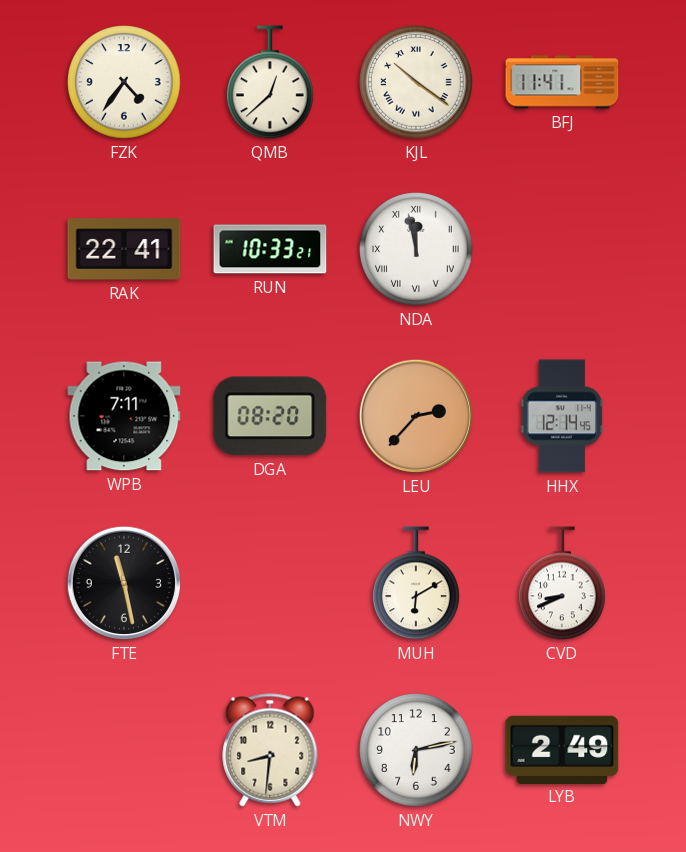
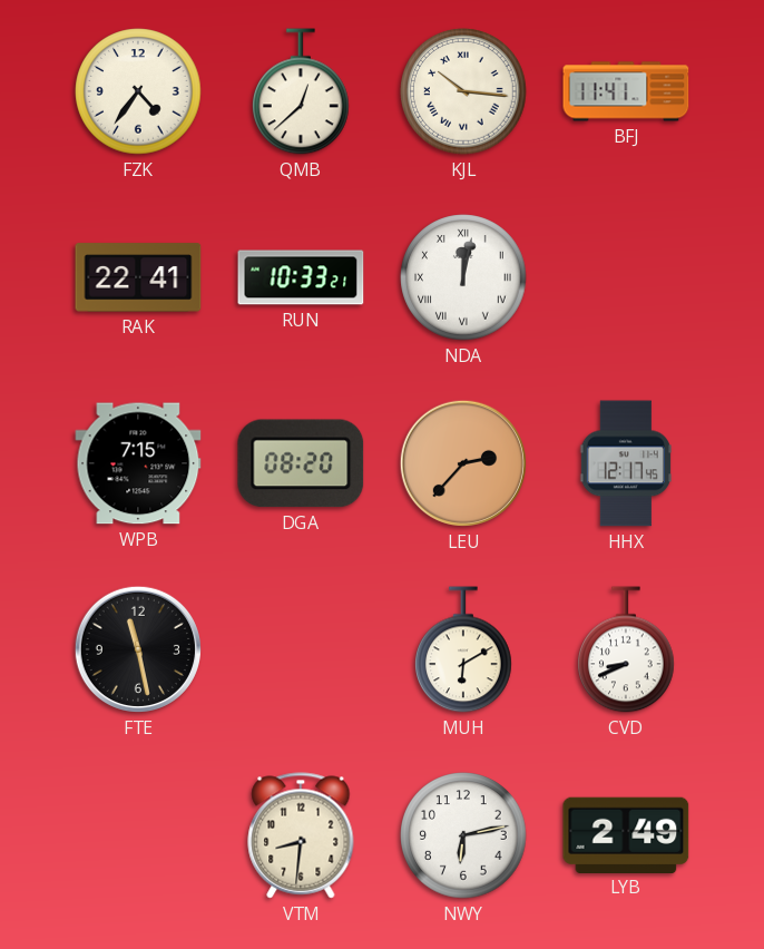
KJL: 10:21 -> 10:16 (463, 91)
NDA: 11:58 -> 12:02 (463, 277)
WPB: 7:11 -> 7:15 (138, 463)
HHX: 12:14 -> 12:17 (626, 463)
